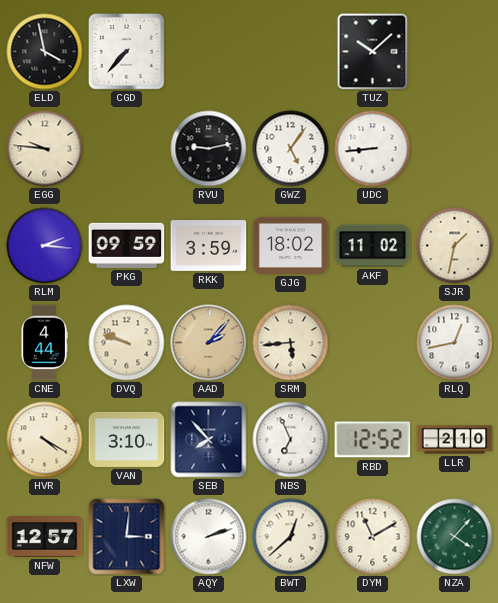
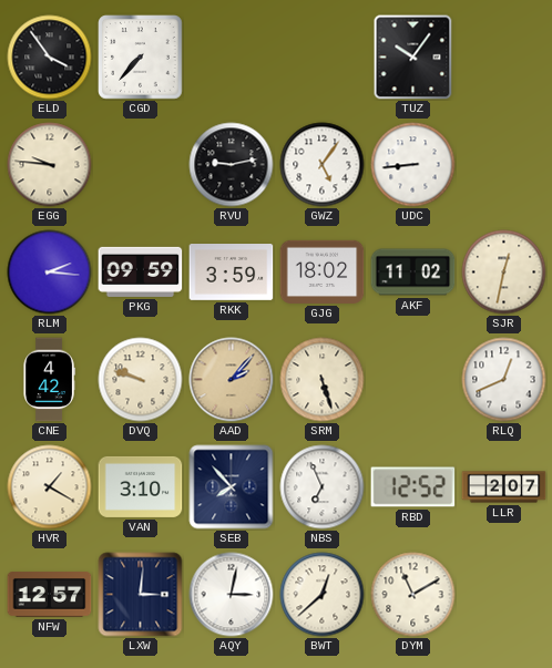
ELD: 3:58 -> 3:54 (50, 58)
TUZ: 10:08 -> 10:06 (413, 58)
SJR: 1:32 -> 12:32 (504, 273)
CNE: 4:44 -> 4:42 (49, 380)
SRM: 5:44 -> 5:27 (323, 380)
RLQ: 12:43 -> 12:41 (504, 380)
HVR: 4:20 -> 1:20 (50, 487)
LLR: 2:10 -> 2:07 (504, 487)
AQY: 2:12 -> 3:02 (232, 595)
NZA: 4:07 -> none (455, 537)
